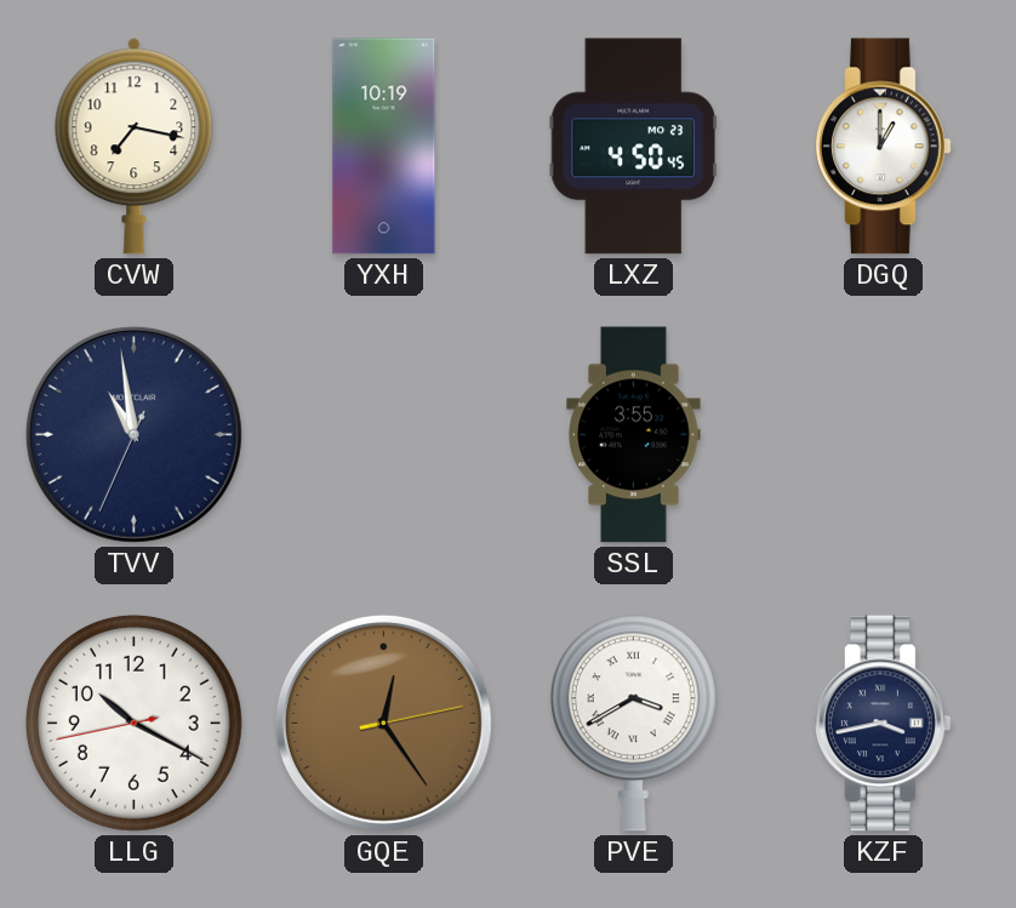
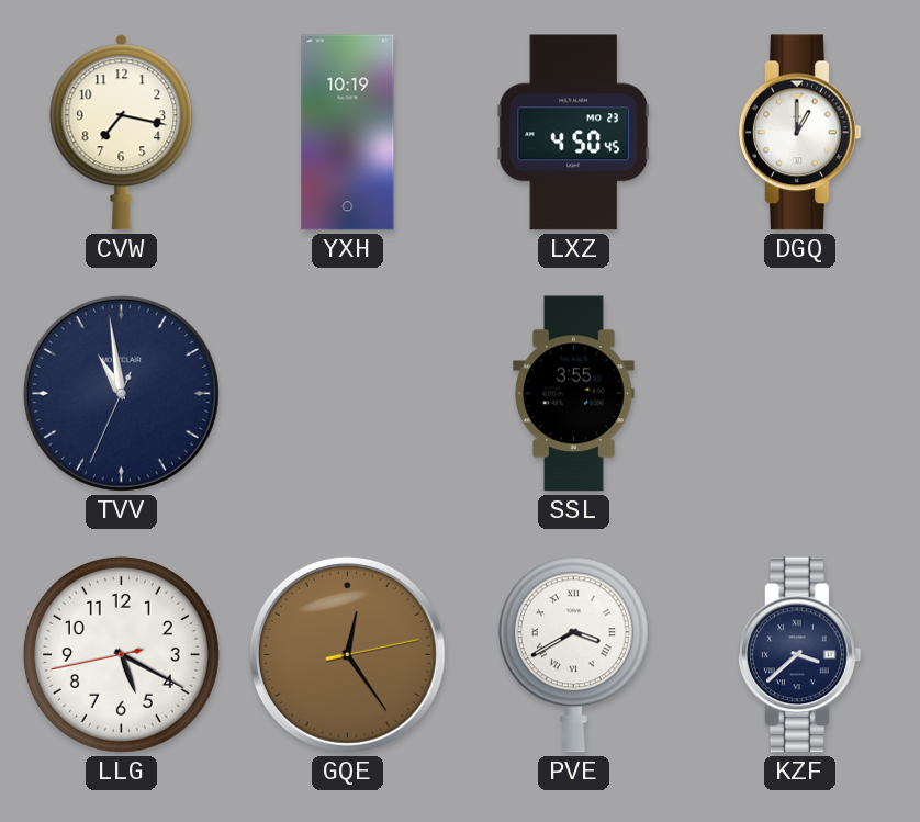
LLG: 10:19 -> 5:19 (121, 654)
KZF: 3:43 -> 3:38 (800, 655)
